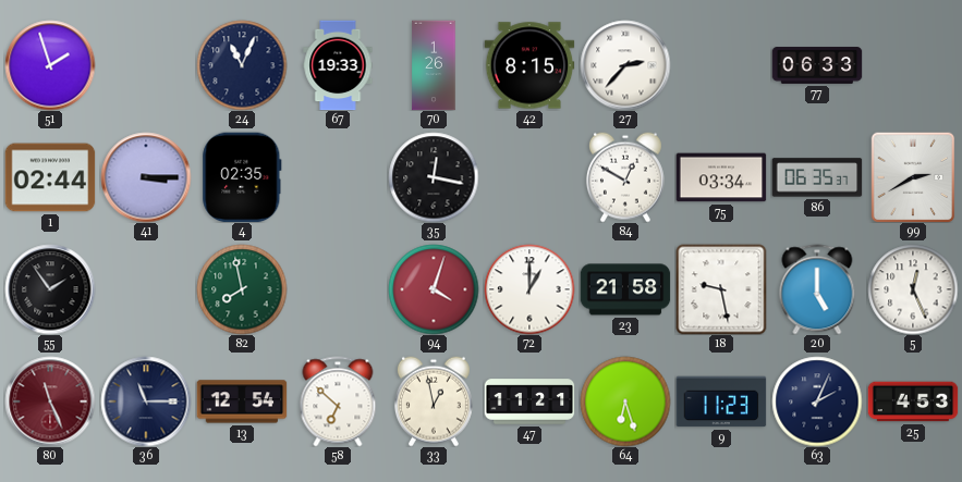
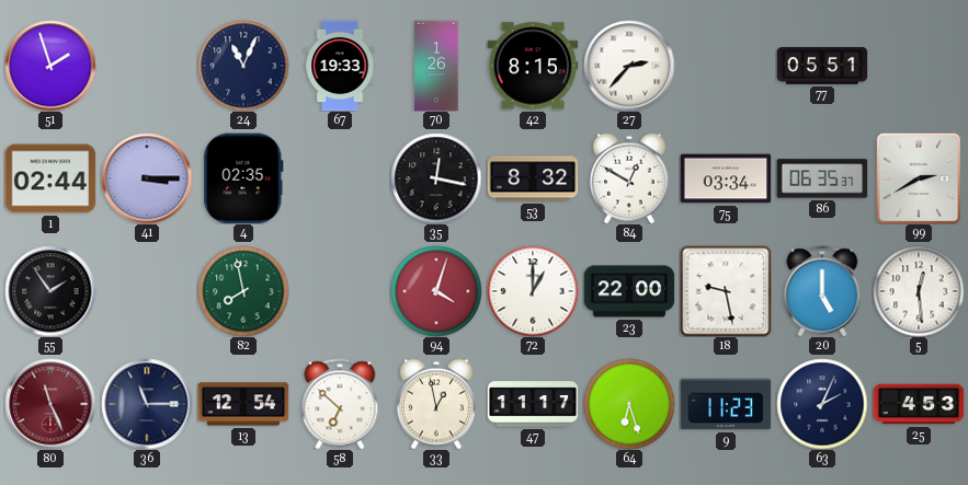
77: 06:33 -> 05:51 (822, 66)
53: none -> 8:32 (533, 178)
23: 21:58 -> 22:00 (629, 291)
5: 12:26 -> 12:29 (919, 291)
47: 11:21 -> 11:17 (533, 404)
